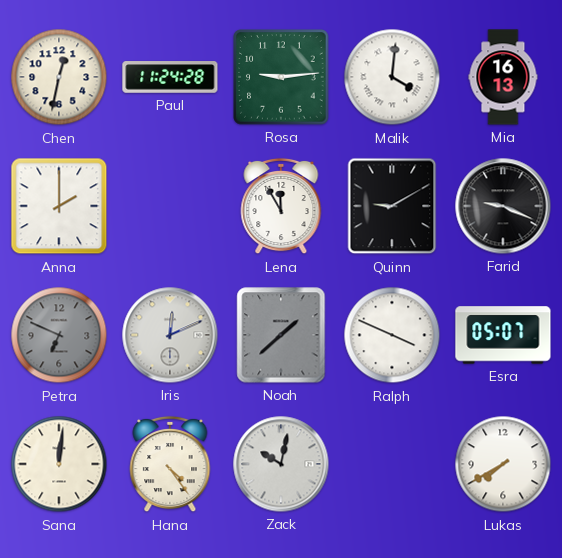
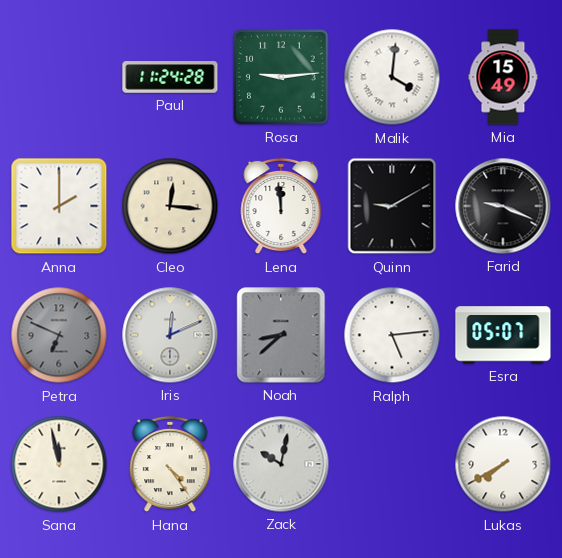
Chen: 12:32 -> none (59, 77)
Mia: 16:13 -> 15:49 (503, 77)
Cleo: none -> 12:16 (170, 206)
Lena: 11:55 -> 11:59 (281, 206)
Noah: 1:38 -> 8:38 (281, 335)
Ralph: 3:49 -> 5:14 (392, 335)
Sana: 12:01 -> 11:58 (59, 464)
